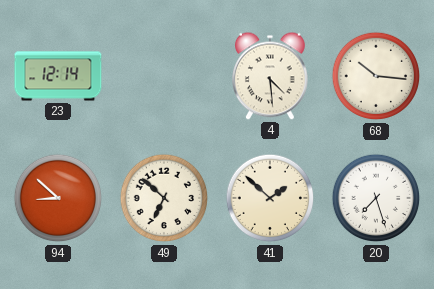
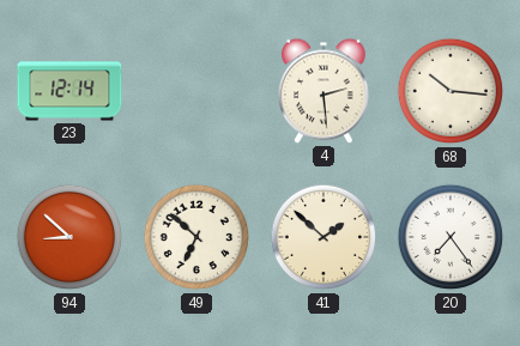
4: 4:29 -> 2:29 (325, 91)
20: 7:27 -> 7:24 (451, 237)
